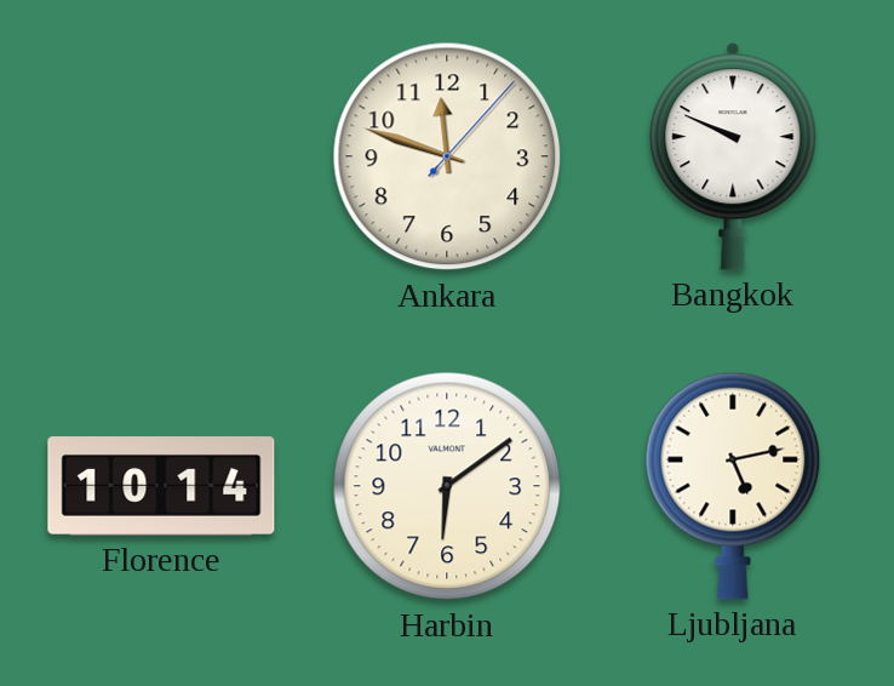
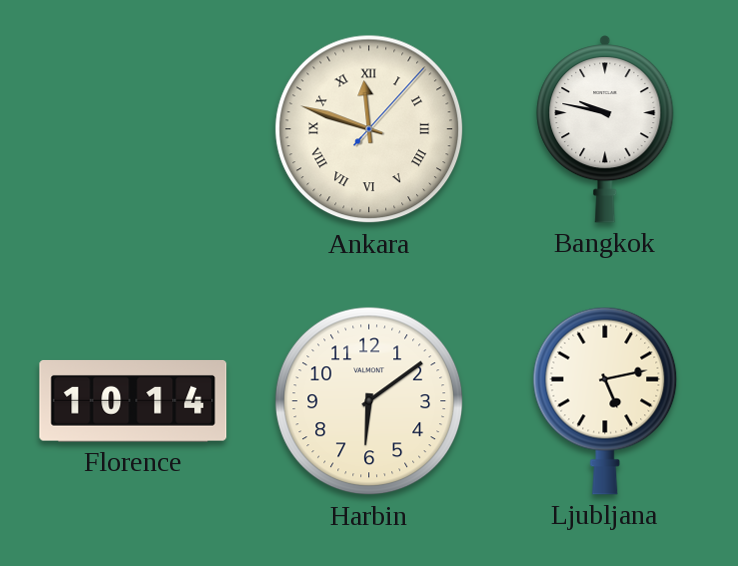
Ankara numerals: Arabic -> Roman (369, 129)
Bangkok: 9:49 -> 9:47 (605, 129)
